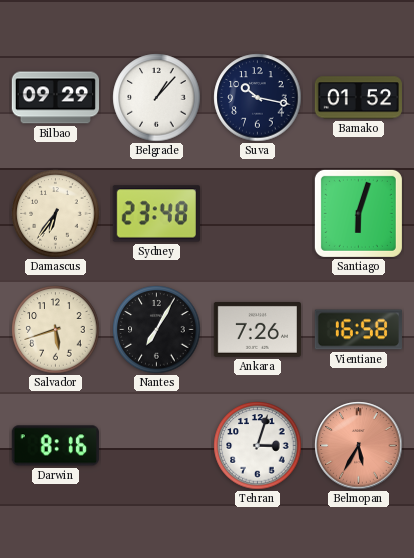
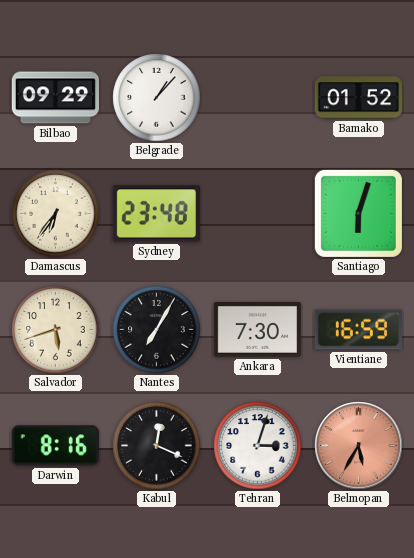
Suva: 10:17 -> none (258, 98)
Ankara: 7:26 -> 7:30 (257, 329)
Vientiane: 16:58 -> 16:59 (358, 330)
Kabul: none -> 12:19 (157, 446)
